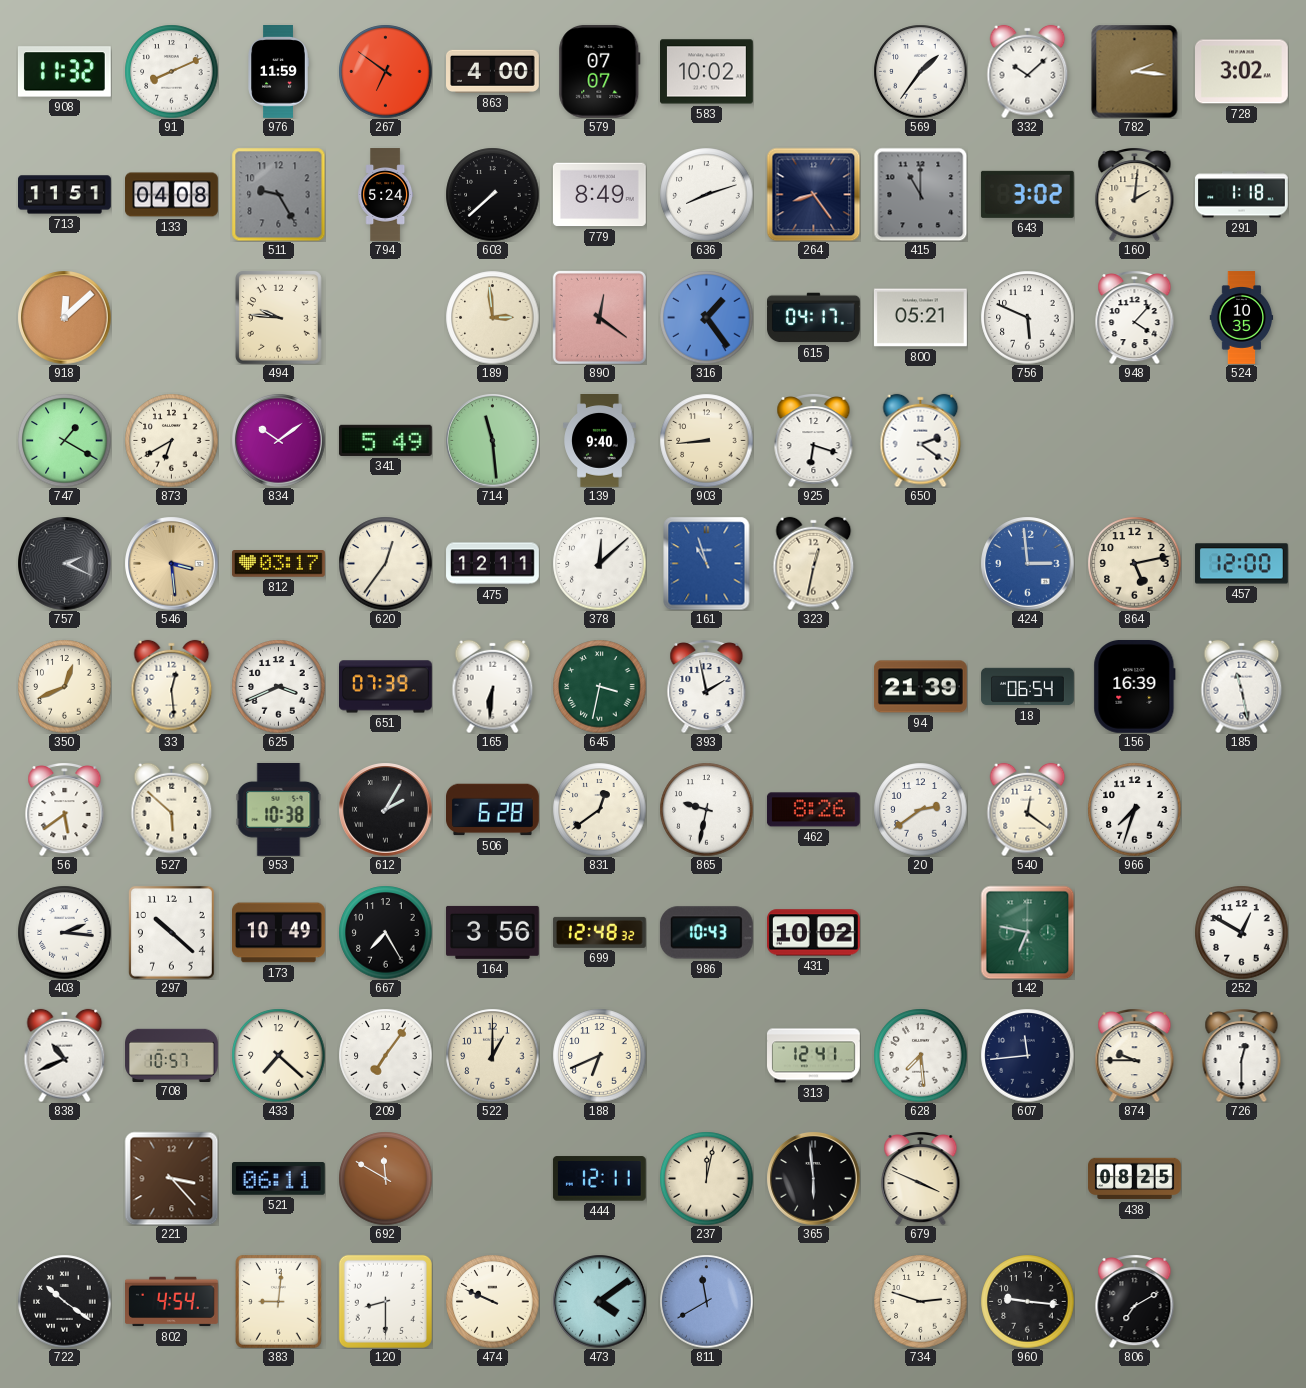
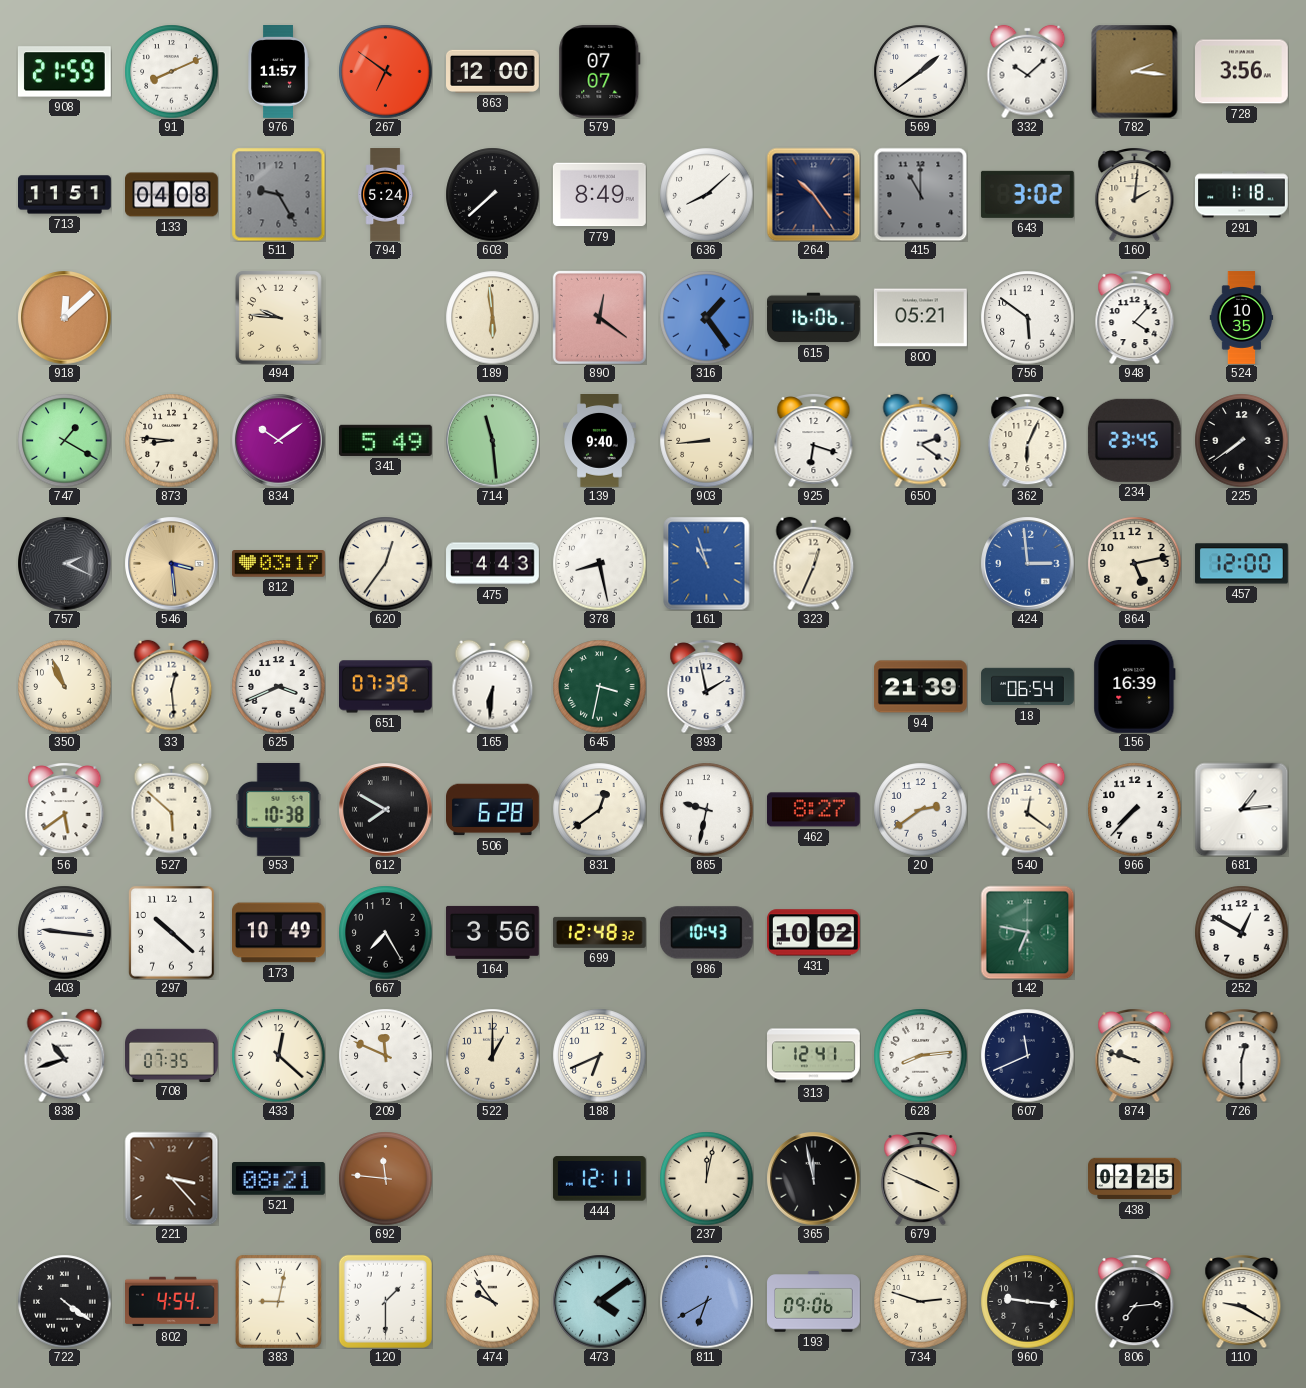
908: 11:32 -> 21:59 (64, 72)
976: 11:59 -> 11:57 (278, 72)
863: 4:00 -> 12:00 (493, 71)
583: 10:02 -> none (707, 72)
569: 1:36 -> 1:39 (920, 71)
728: 3:02 -> 3:56 (1242, 72)
636: 8:12 -> 8:08 (706, 194)
264: 8:24 -> 10:24 (813, 194)
189: 2:59 -> 5:59 (492, 317)
615: 04:17 -> 16:06 (814, 318)
756: 5:49 -> 5:51 (1027, 317)
873: 6:40 -> 8:46 (171, 440)
362: none -> 6:04 (1028, 441)
234: none -> 23:45 (1134, 440)
225: none -> 7:39 (1241, 440)
475: 12:11 -> 4:43 (493, 564)
378: 12:08 -> 8:28 (599, 563)
323: 12:32 -> 12:34 (814, 563)
350: 12:41 -> 10:56 (64, 686)
185: 11:28 -> none (1242, 686)
612: 2:05 -> 7:50 (385, 809)
462: 8:26 -> 8:27 (813, 810)
966: 7:33 -> 7:37 (1134, 809)
681: none -> 1:14 (1241, 809)
403: 2:16 -> 9:16 (64, 932)
838: 10:41 -> 10:42 (65, 1055)
708: 10:57 -> 07:35 (172, 1055)
433: 7:22 -> 12:22 (278, 1055)
209: 7:06 -> 11:49 (385, 1055)
628: 7:29 -> 8:14 (920, 1055)
607: 11:44 -> 11:41 (1027, 1055)
874: 9:45 -> 9:48 (1135, 1056)
521: 06:11 -> 08:21 (278, 1179)
692: 11:50 -> 11:46 (385, 1178)
365: 5:59 -> 11:58 (813, 1178)
438: 08:25 -> 02:25 (1135, 1179)
722: 10:21 -> 4:21 (64, 1301)
383: 9:01 -> 9:02 (278, 1301)
120: 8:30 -> 1:30 (385, 1301)
474: 9:49 -> 9:54 (492, 1301)
811: 11:40 -> 6:40 (706, 1301)
193: none -> 09:06 (814, 1302)
806: 7:10 -> 7:14 (1135, 1302)
110: none -> 9:20 (1242, 1302)
